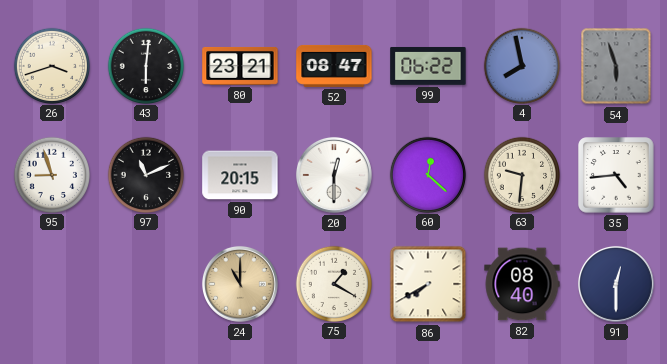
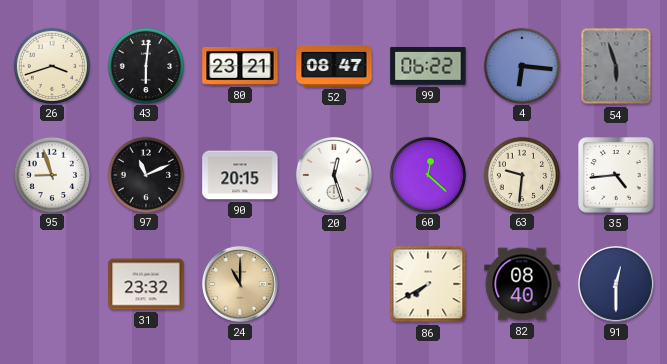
4: 7:58 -> 6:16 (521, 65)
20: 12:30 -> 12:27 (334, 175)
31: none -> 23:32 (146, 284)
75: 1:20 -> none (333, 283)
